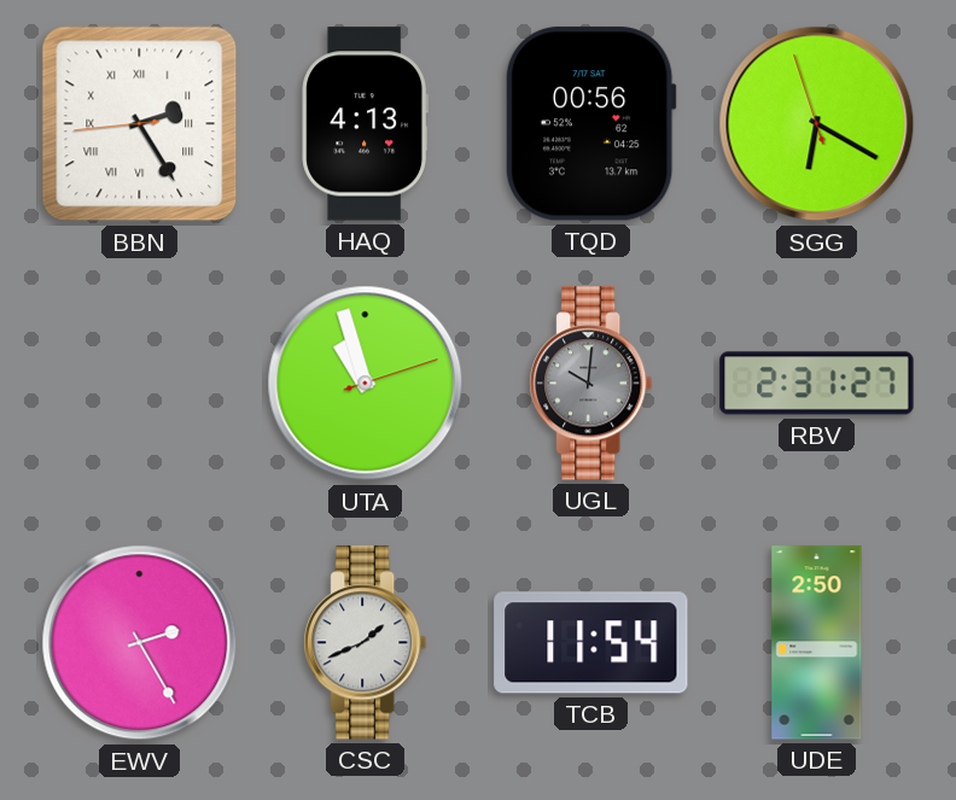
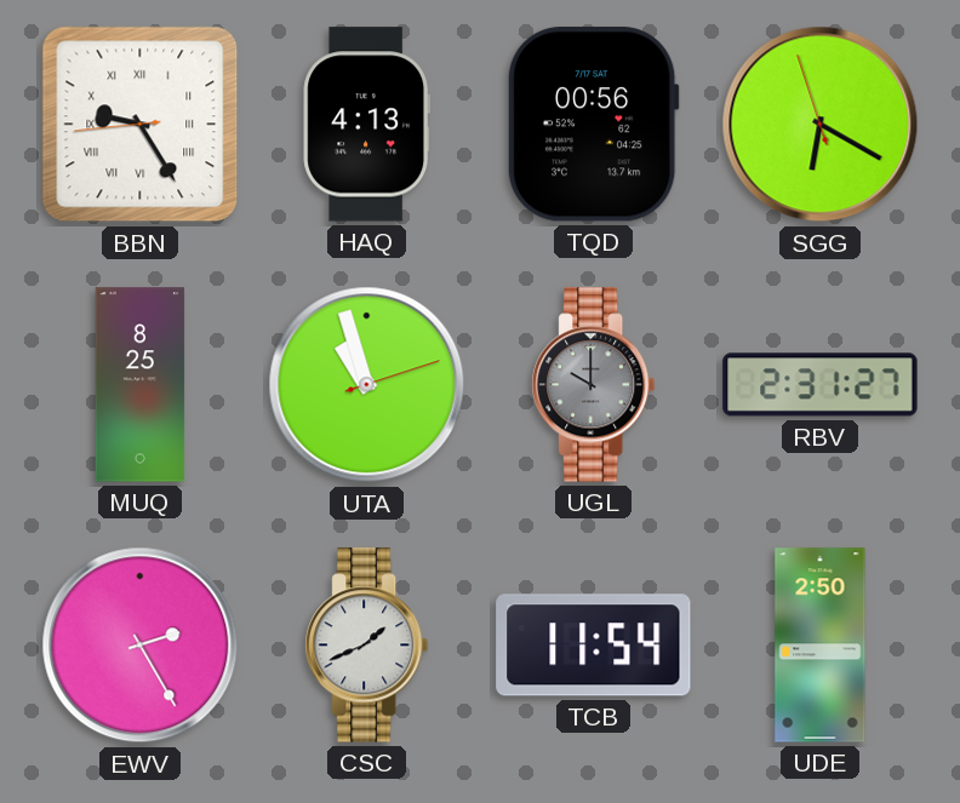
BBN: 2:24 -> 9:24 (141, 125)
MUQ: none -> 8:25 (141, 385)
UGL: 10:01 -> 10:00 (594, 385)
